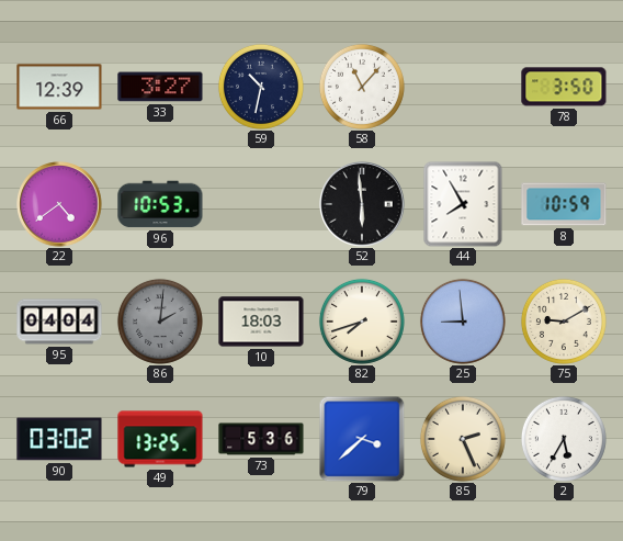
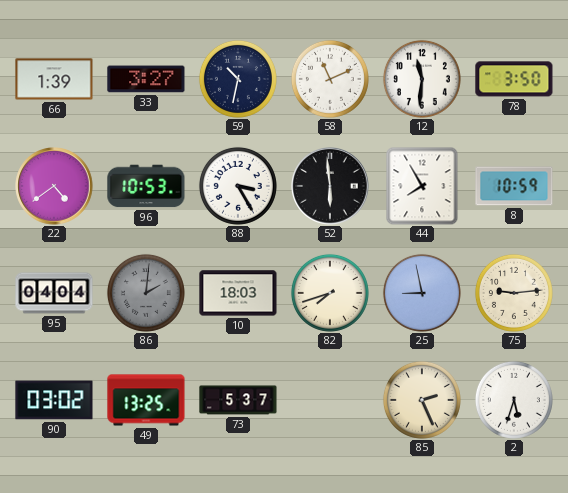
66: 12:39 -> 1:39 (54, 79)
58: 11:07 -> 11:11 (330, 79)
12: none -> 11:31 (422, 79)
88: none -> 3:25 (238, 186)
25: 8:59 -> 8:58 (422, 293)
75: 9:10 -> 9:14 (514, 293)
73: 5:36 -> 5:37 (238, 400)
79: 3:38 -> none (362, 439)
2: 5:35 -> 5:33 (514, 400)
